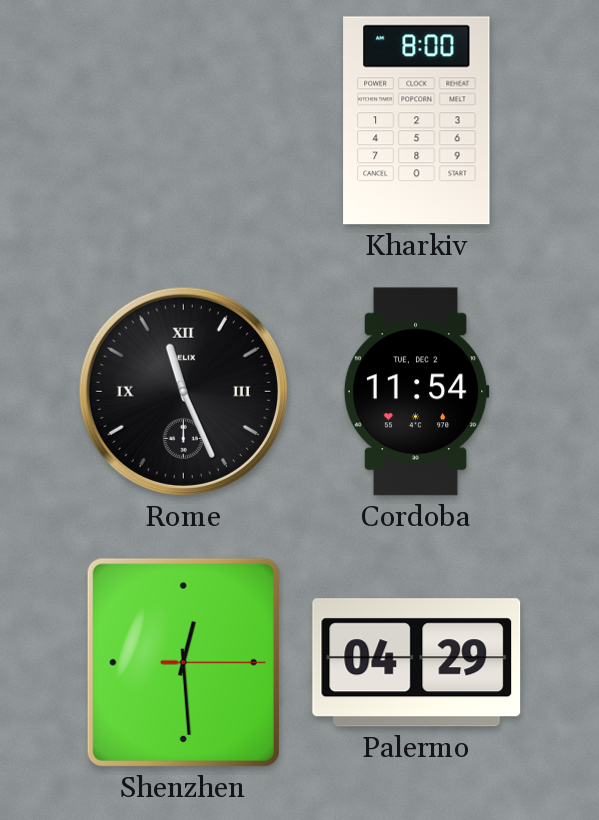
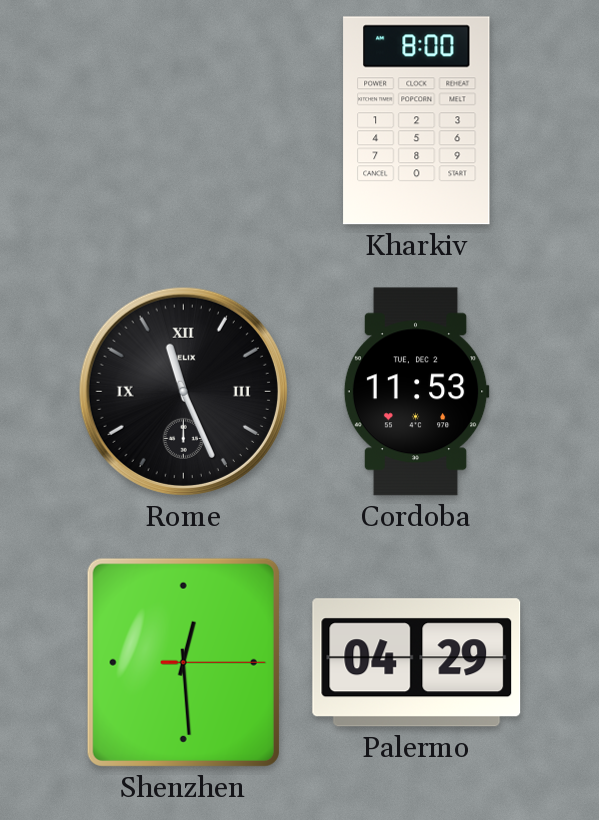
Cordoba: 11:54 -> 11:53 (416, 392)
